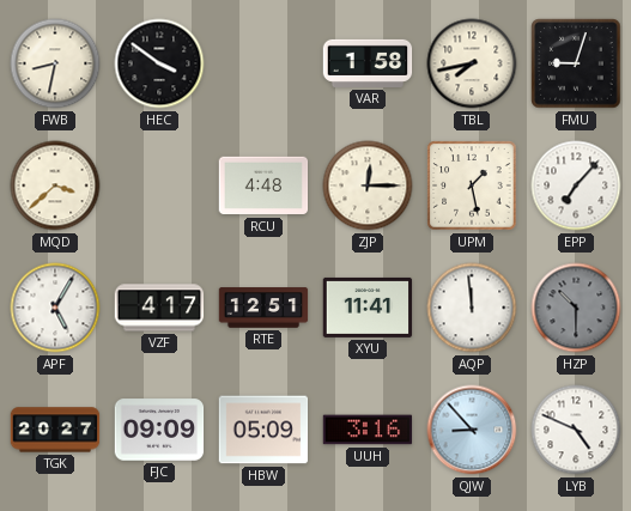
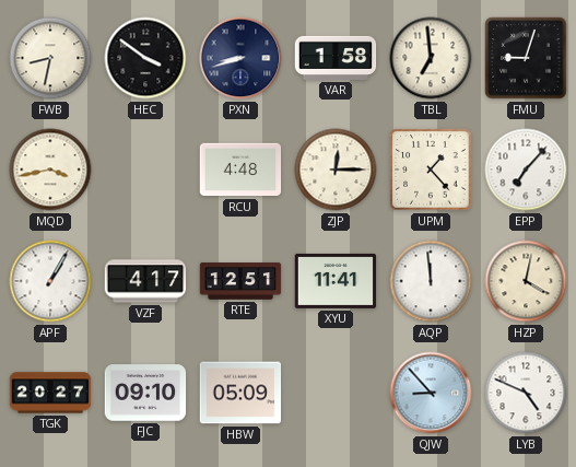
PXN: none -> 8:42 (240, 58)
TBL: 7:43 -> 6:59 (431, 58)
MQD: 3:38 -> 3:43 (50, 170)
UPM: 1:28 -> 1:23 (431, 170)
APF: 5:05 -> 1:05 (50, 281)
HZP: 10:30 -> 4:02 (526, 281)
HZP dial: grey -> cream (526, 281)
FJC: 09:09 -> 09:10 (145, 393)
UUH: 3:16 -> none (368, 430)
